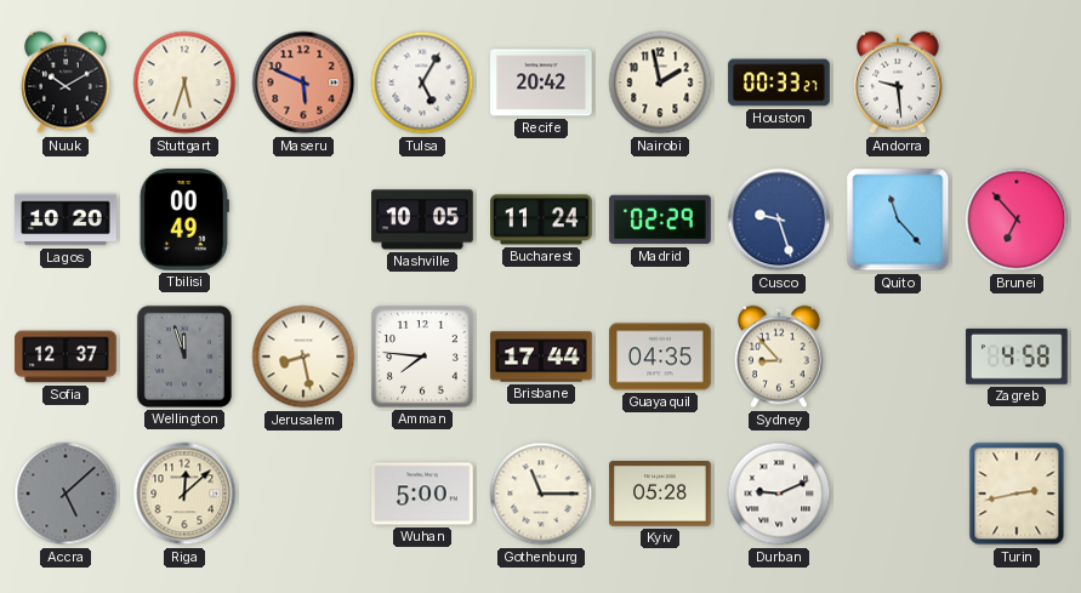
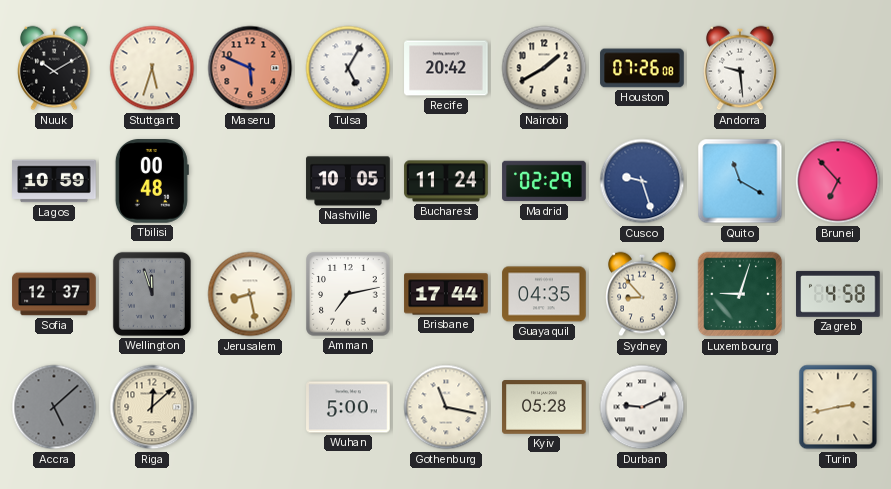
Nairobi: 1:58 -> 1:40 (544, 68)
Houston: 00:33 -> 07:26 (642, 68)
Lagos: 10:20 -> 10:59 (54, 181)
Tbilisi: 00:49 -> 00:48 (152, 181)
Quito: 11:23 -> 11:20 (740, 181)
Amman: 7:46 -> 7:13 (348, 294)
Luxembourg: none -> 9:03 (740, 294)
Gothenburg: 11:15 -> 11:17 (446, 407)
